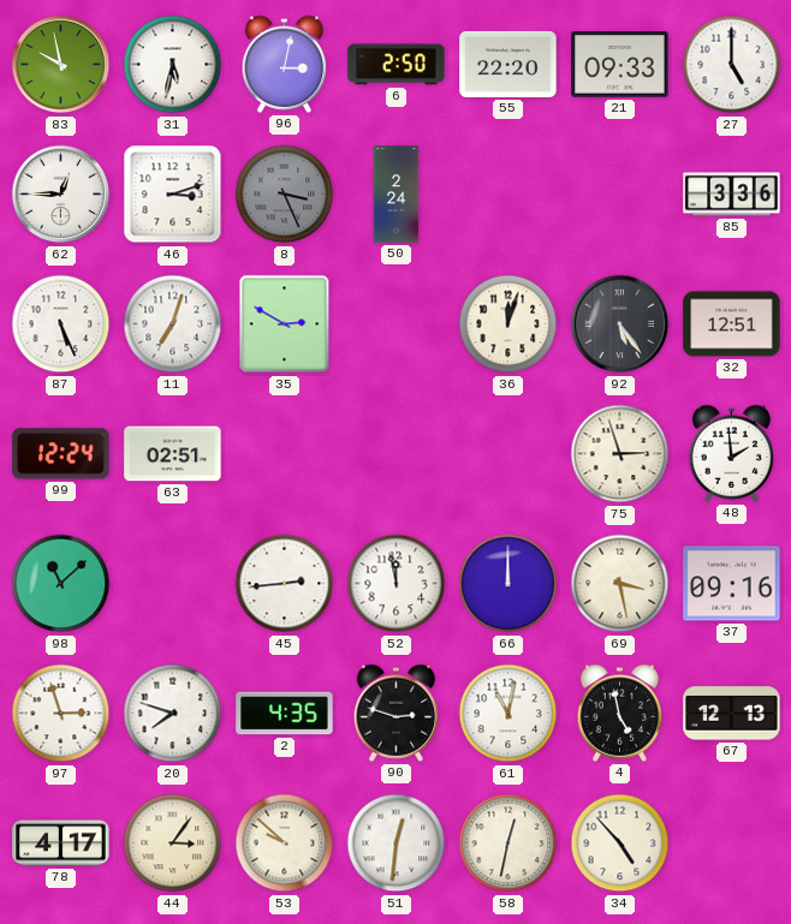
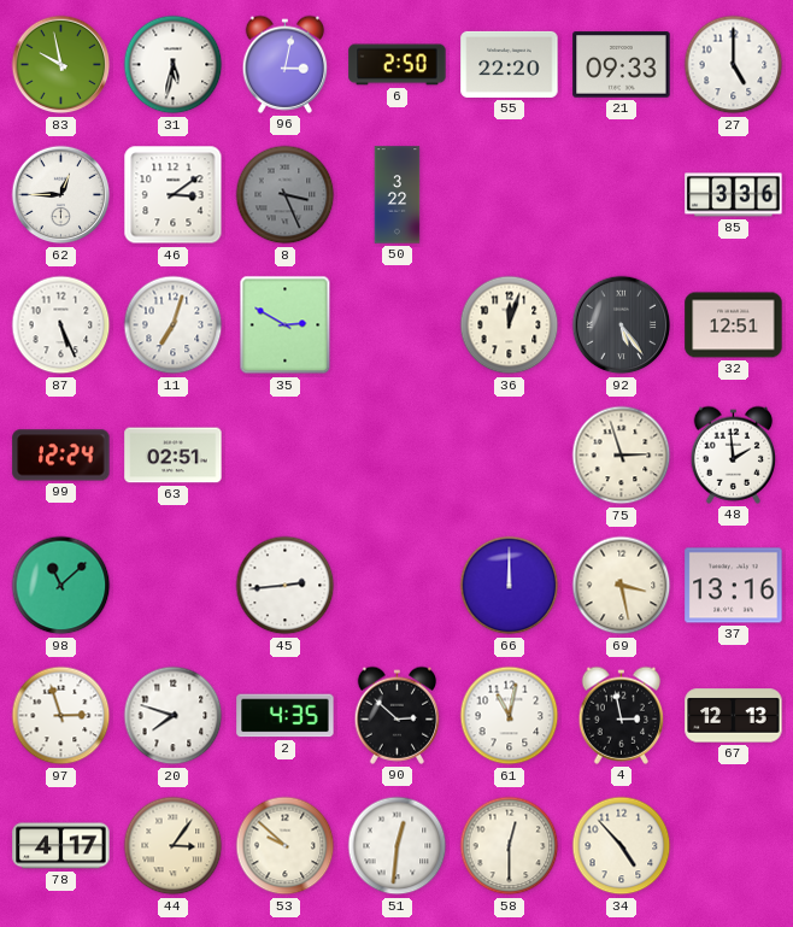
46: 3:12 -> 3:09 (174, 195)
50: 2:24 -> 3:22 (398, 195)
52: 11:58 -> none (397, 584)
37: 09:16 -> 13:16 (734, 586)
90: 2:48 -> 2:52 (398, 715)
4: 4:58 -> 2:58 (622, 715)
58: 12:32 -> 12:30 (510, 846)
